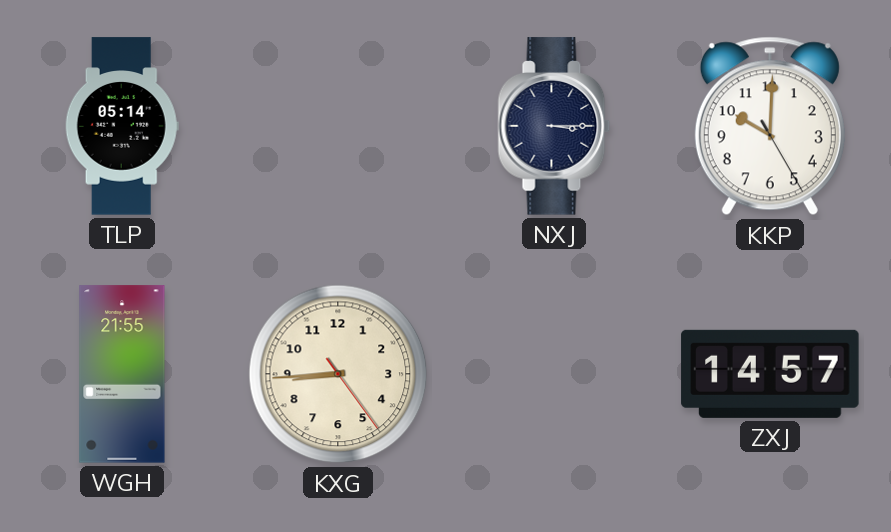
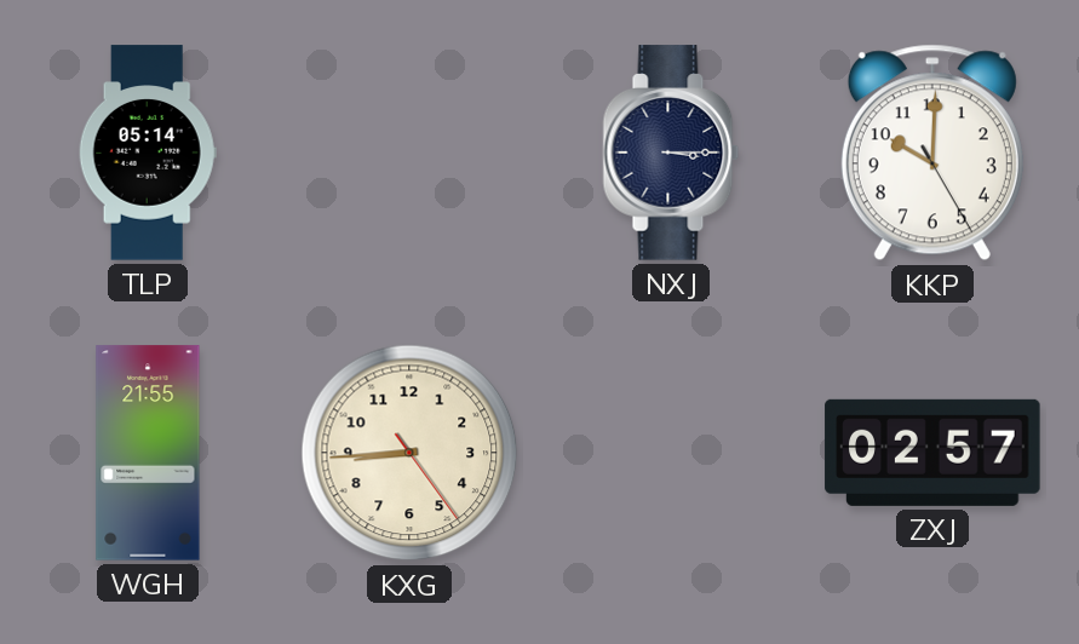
ZXJ: 14:57 -> 02:57 (932, 453)
